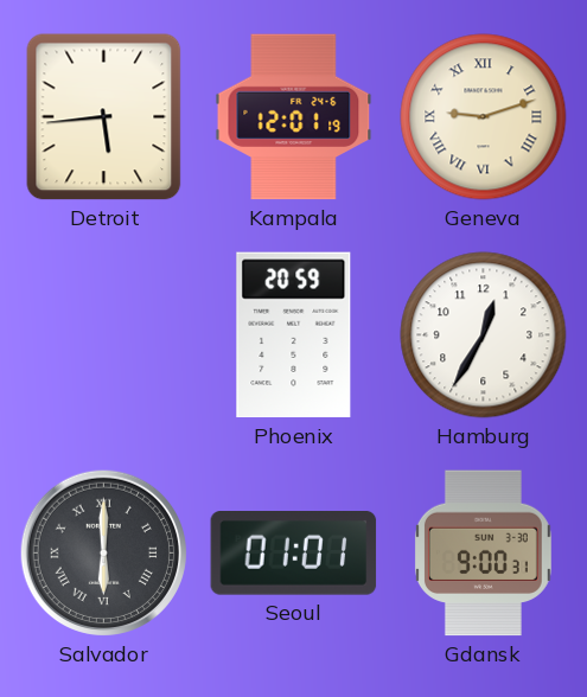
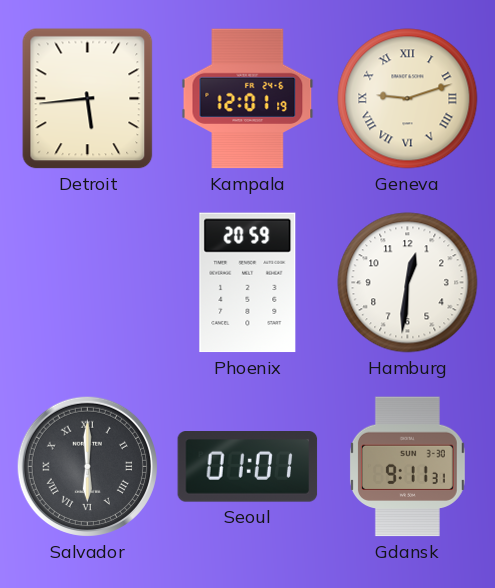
Hamburg: 12:35 -> 12:31 (408, 283)
Gdansk: 9:00 -> 9:11 (407, 467)
